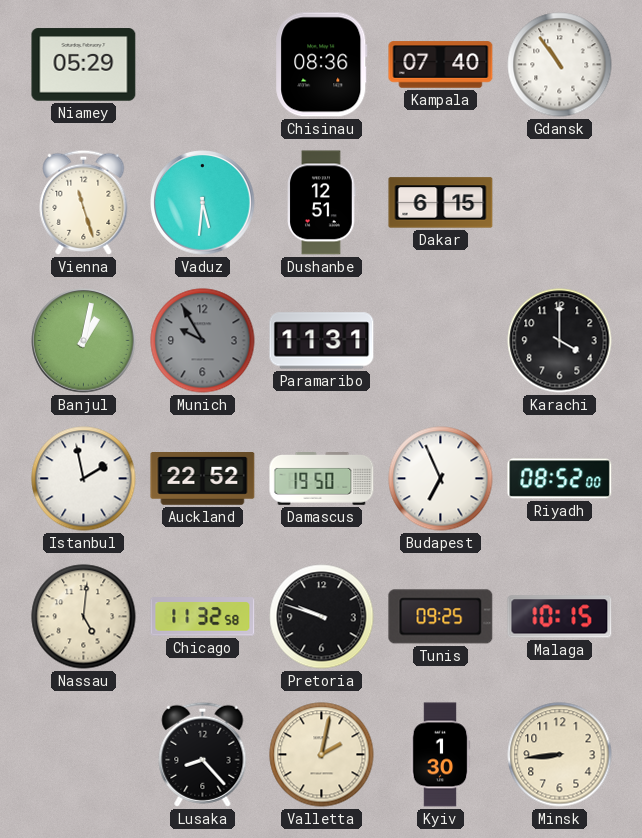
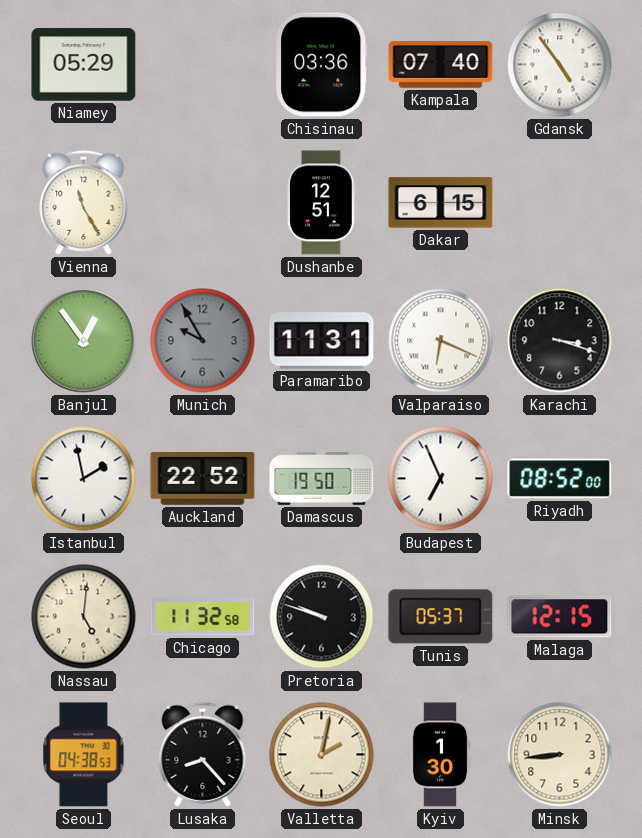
Chisinau: 08:36 -> 03:36 (322, 65)
Gdansk: 10:54 -> 4:54 (560, 65)
Vienna: 11:27 -> 11:25 (84, 202)
Vaduz: 5:31 -> none (203, 203)
Banjul: 1:02 -> 12:54 (84, 341)
Valparaiso: none -> 6:19 (441, 341)
Karachi: 4:00 -> 3:18 (560, 341)
Tunis: 09:25 -> 05:37 (441, 617)
Malaga: 10:15 -> 12:15 (560, 617)
Seoul: none -> 04:38 (84, 755)
